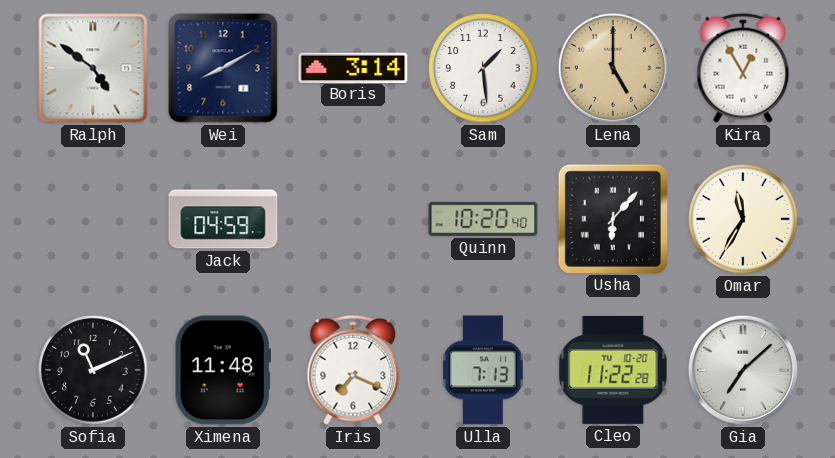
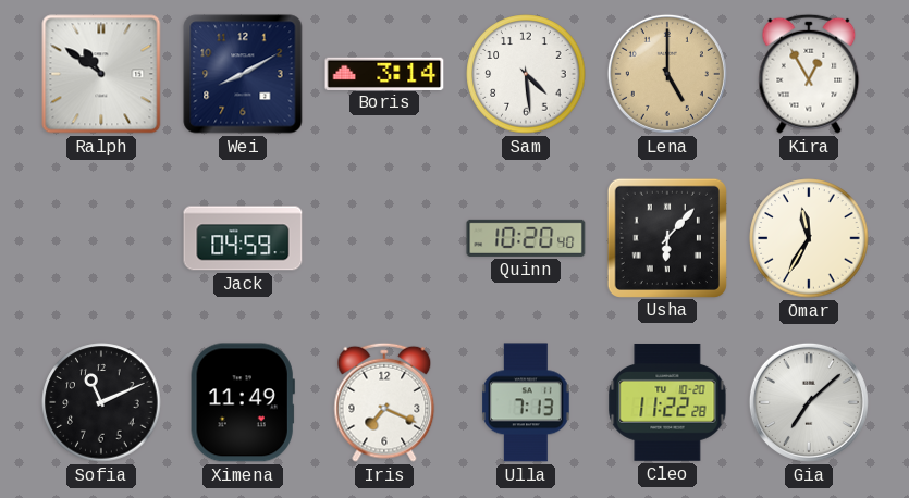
Ralph: 4:51 -> 10:51 (101, 74)
Sam: 1:29 -> 4:29 (526, 74)
Ximena: 11:48 -> 11:49 (243, 402)
